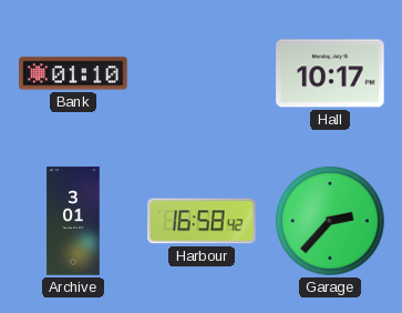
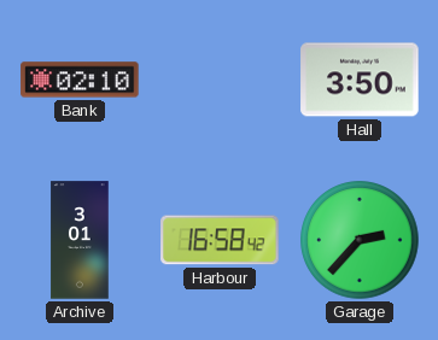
Bank: 01:10 -> 02:10 (80, 80)
Hall: 10:17 -> 3:50 (360, 80)
